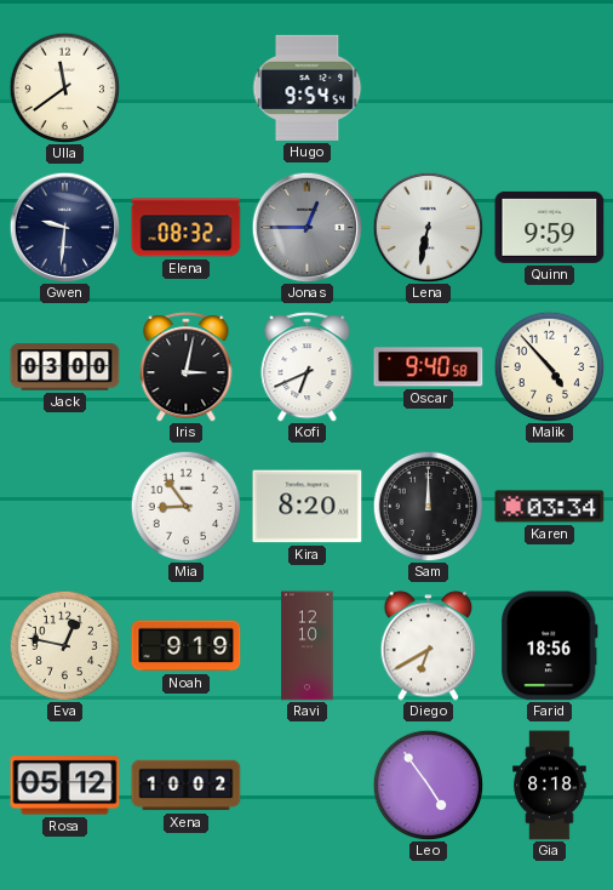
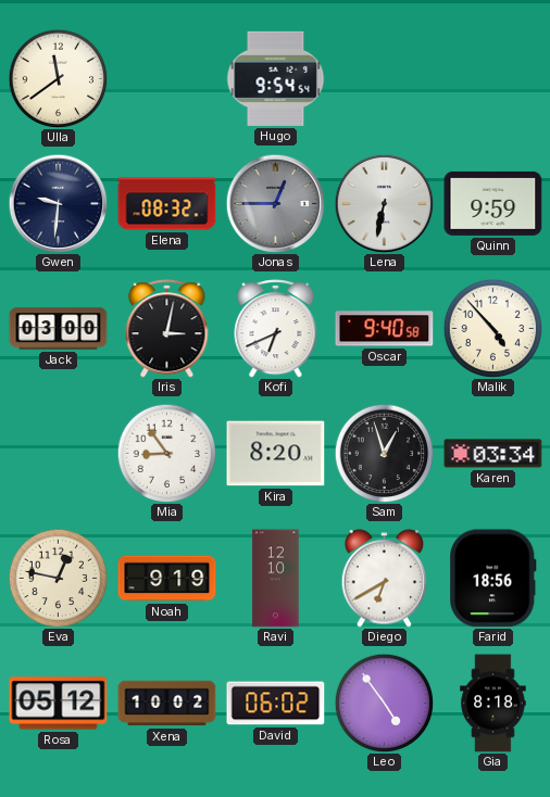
Sam: 12:00 -> 12:57 (384, 453)
David: none -> 06:02 (276, 704)
